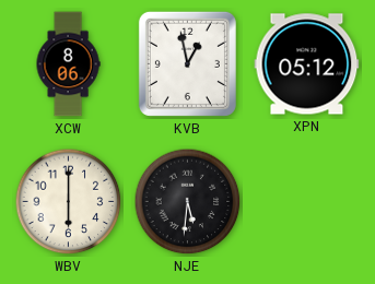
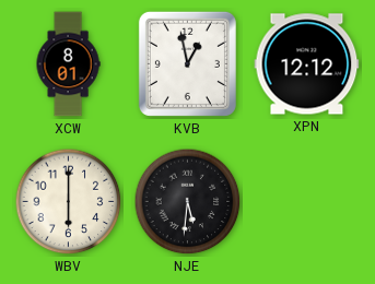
XCW: 8:06 -> 8:01 (68, 64)
XPN: 05:12 -> 12:12 (307, 64)
